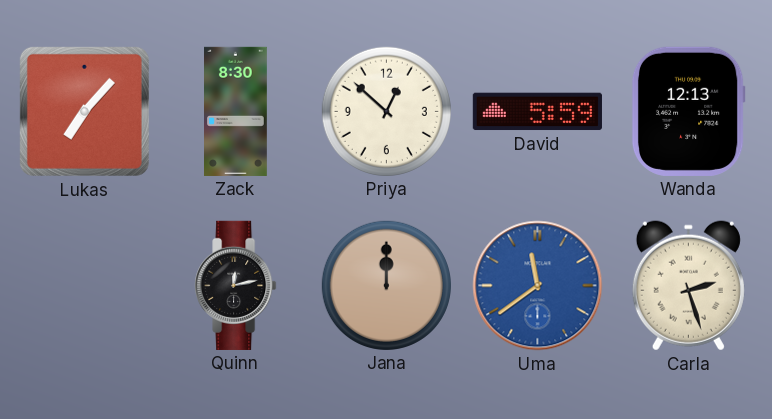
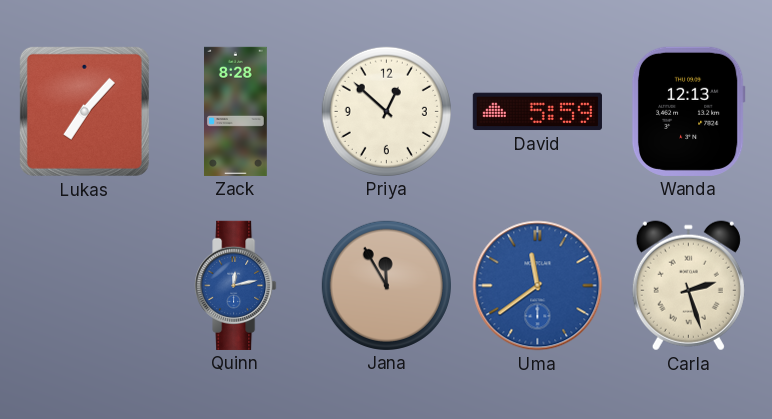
Zack: 8:30 -> 8:28 (236, 111)
Quinn dial: black -> blue (236, 285)
Jana: 12:00 -> 11:55 (386, 285)
